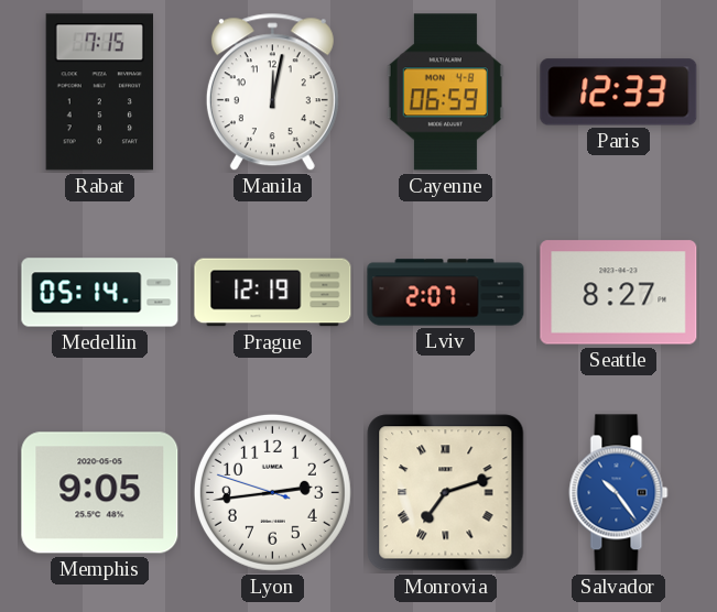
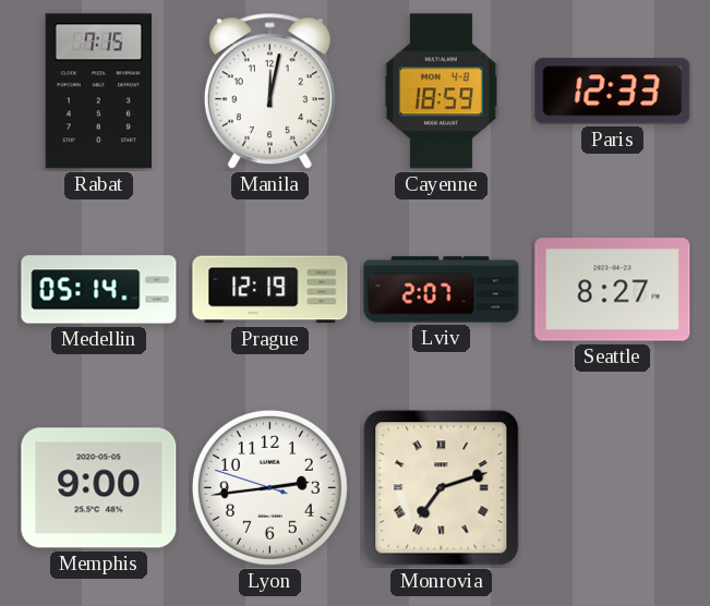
Cayenne: 06:59 -> 18:59 (441, 92)
Memphis: 9:05 -> 9:00 (99, 488)
Salvador: 10:24 -> none (619, 493)
